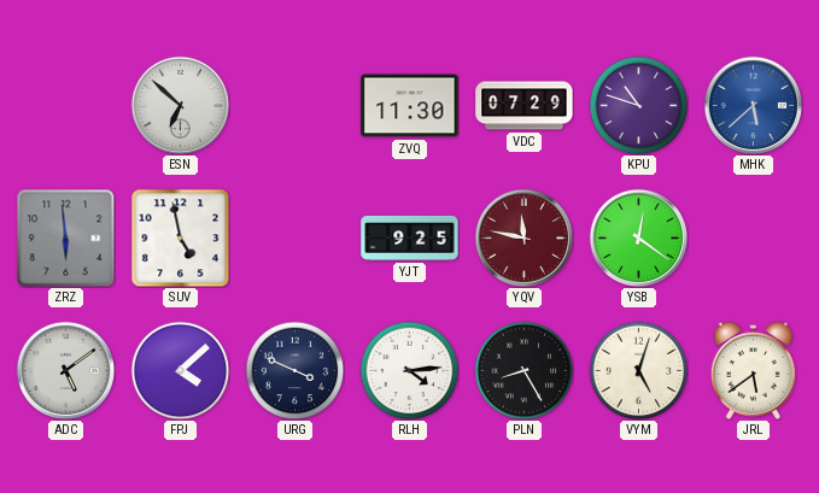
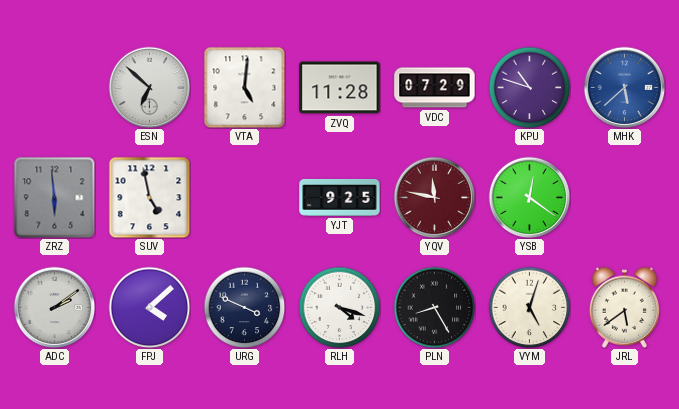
VTA: none -> 5:01 (244, 87)
ZVQ: 11:30 -> 11:28 (340, 88)
ADC: 5:09 -> 2:09 (54, 307)
RLH: 4:14 -> 4:18 (339, 307)
